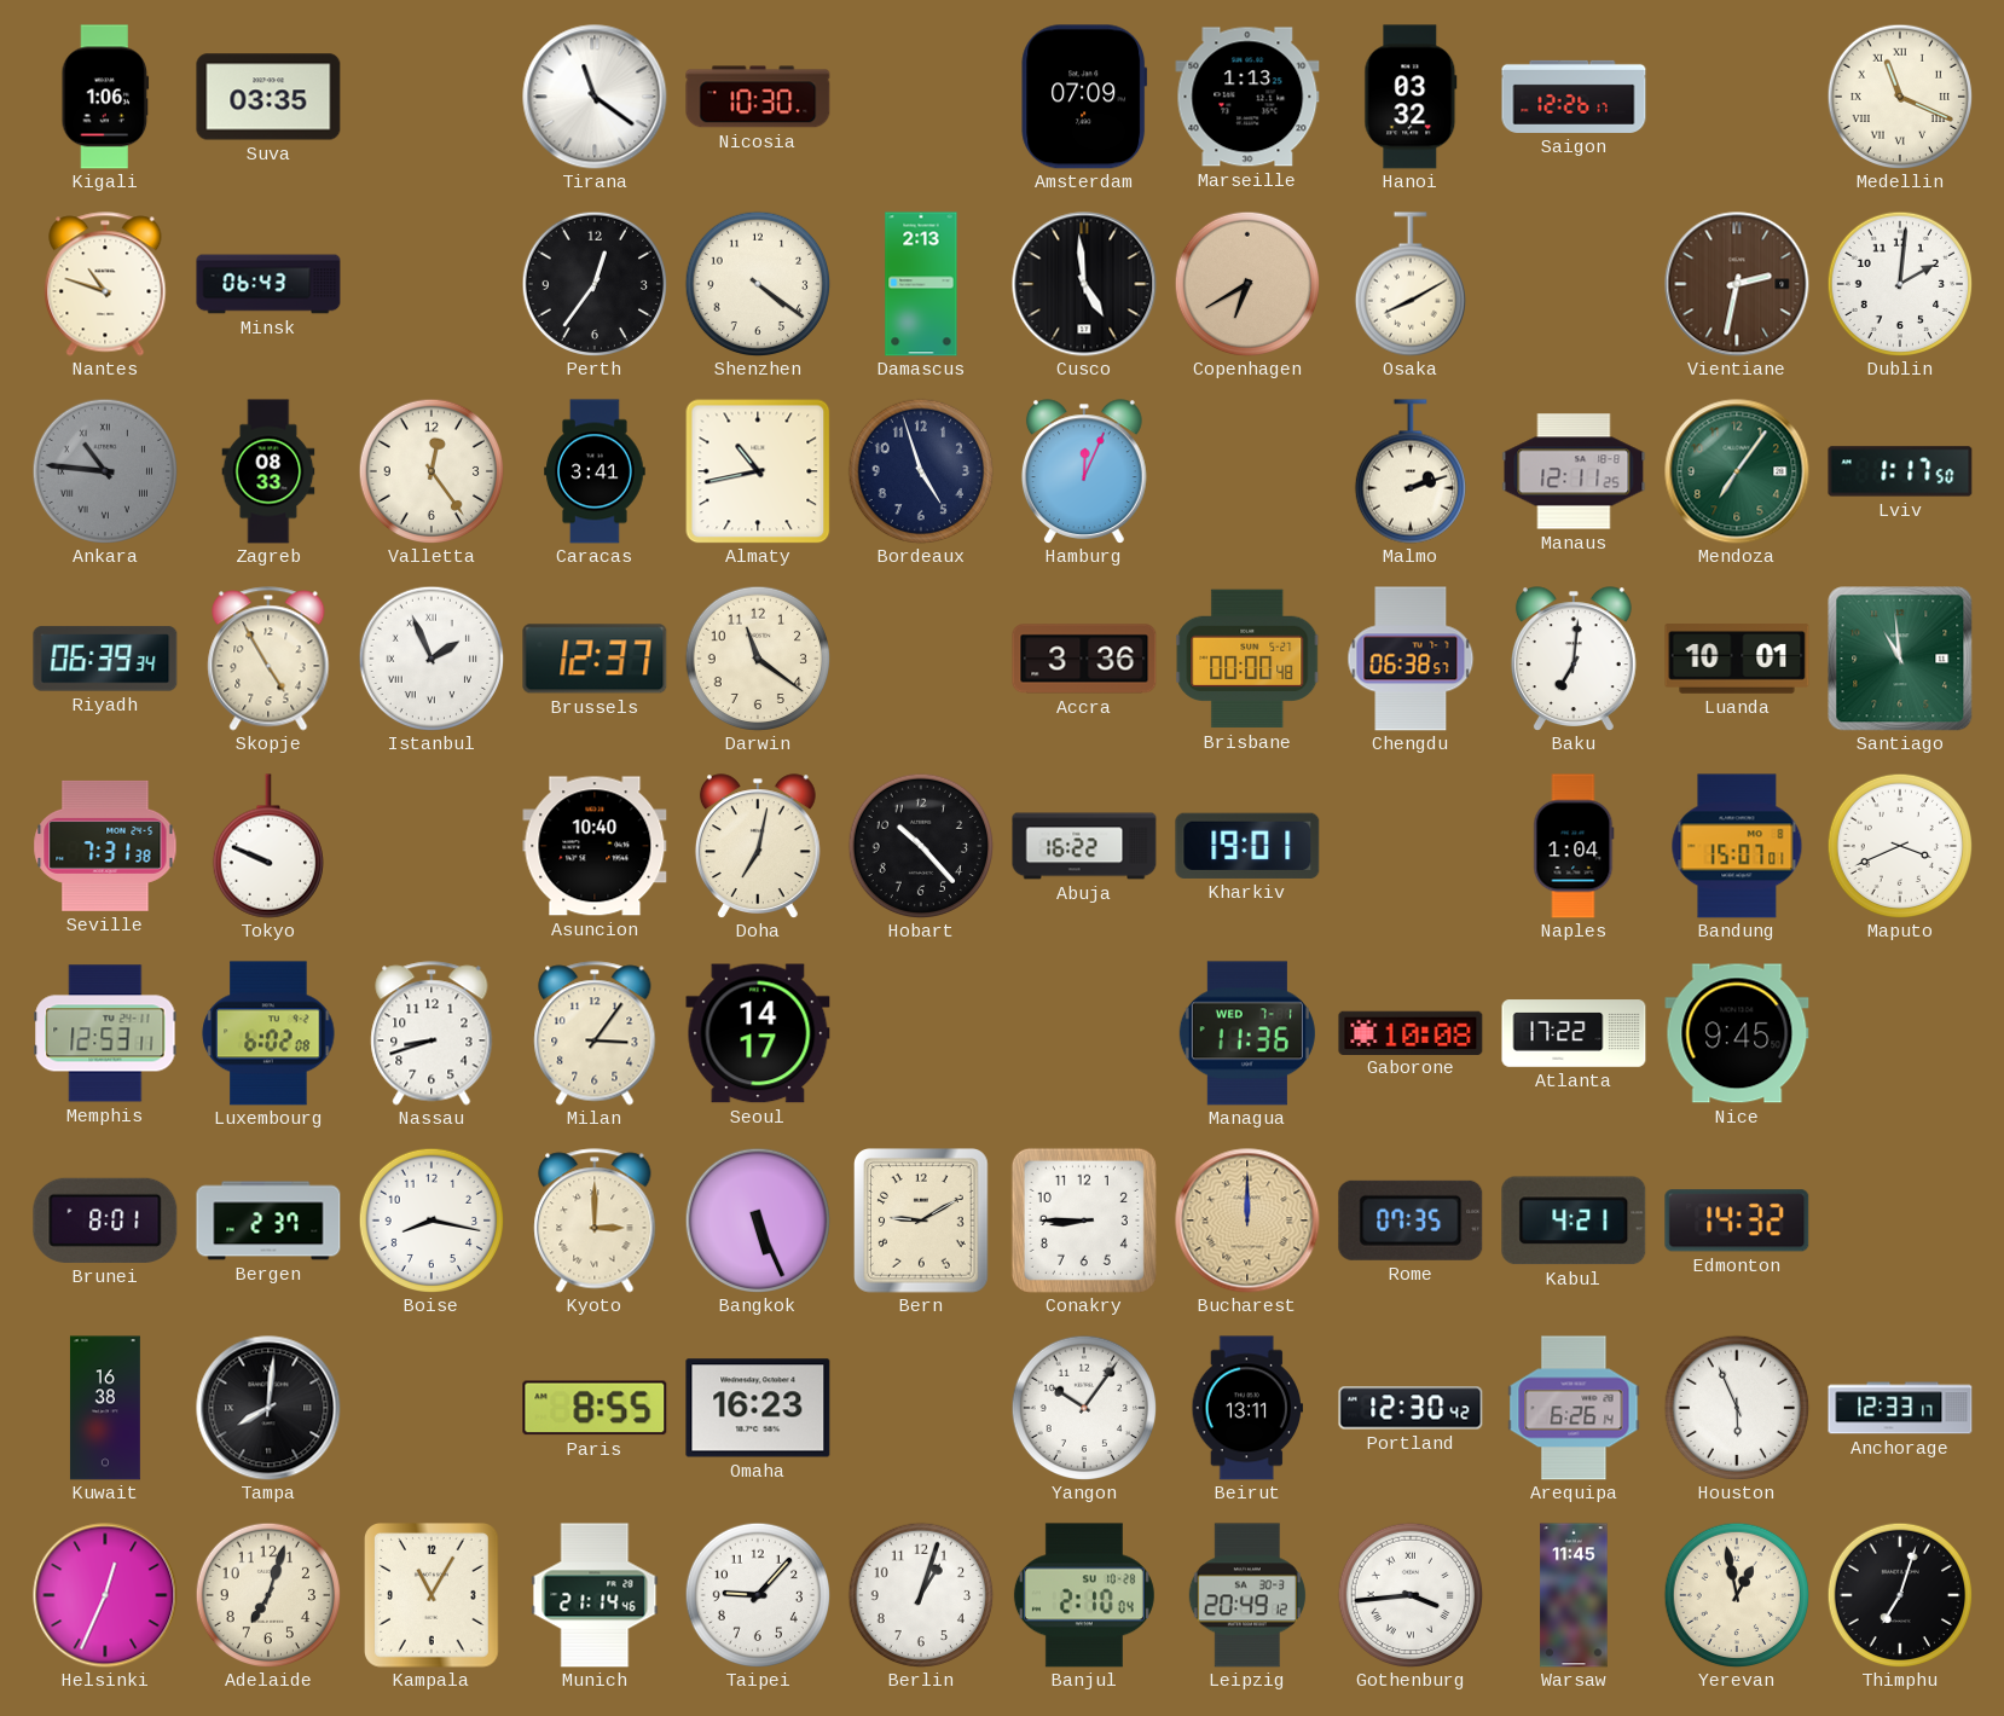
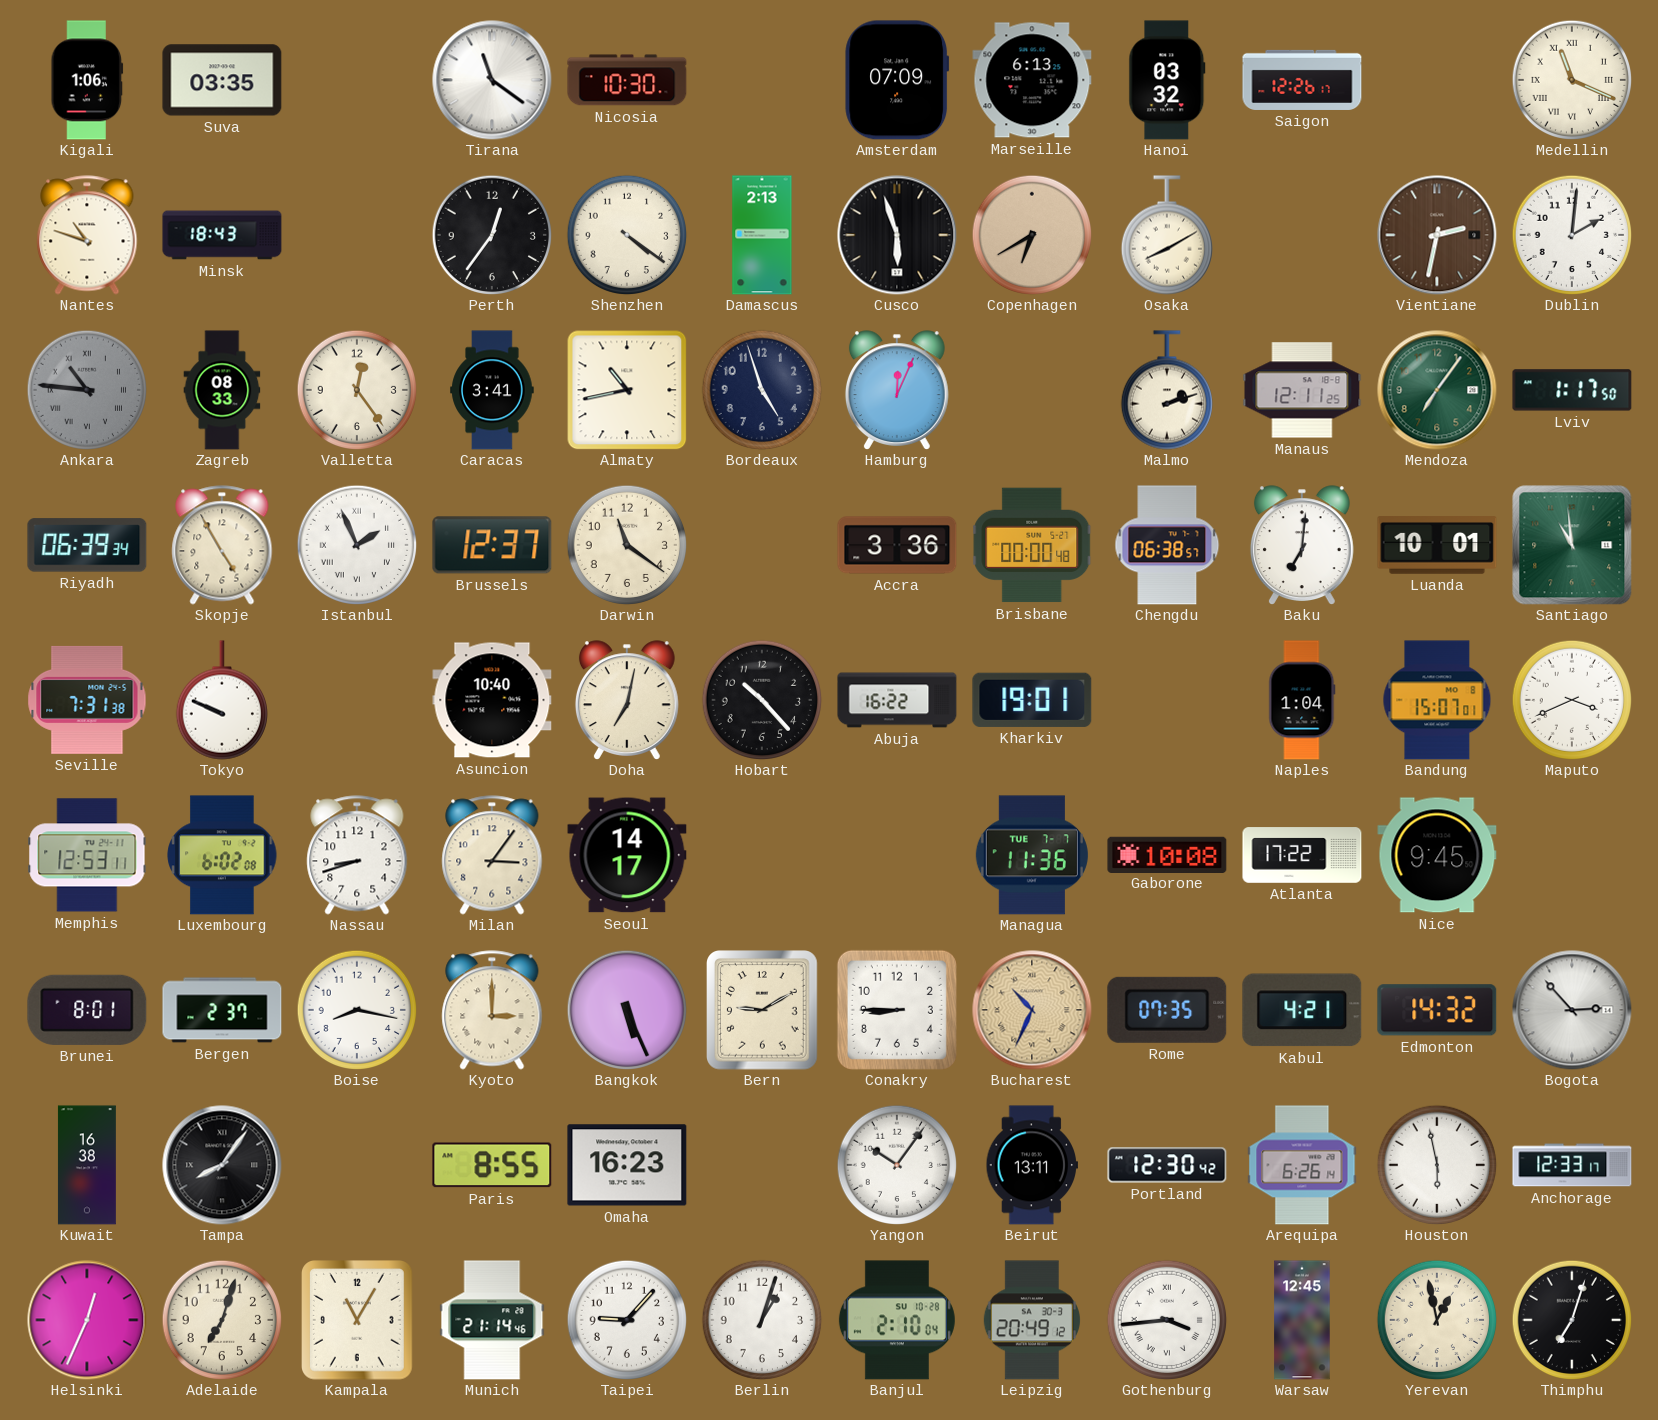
Marseille: 1:13 -> 6:13 (1032, 80)
Minsk: 06:43 -> 18:43 (222, 235)
Cusco: 4:59 -> 5:57 (897, 235)
Managua date: WED 7-1 -> TUE 7-7 (1032, 855)
Bucharest: 12:00 -> 10:34 (1032, 1010)
Bogota: none -> 2:53 (1572, 1010)
Tampa: 8:01 -> 8:06 (222, 1165)
Houston: 5:56 -> 5:58 (1437, 1165)
Warsaw: 11:45 -> 12:45 (1302, 1320)
